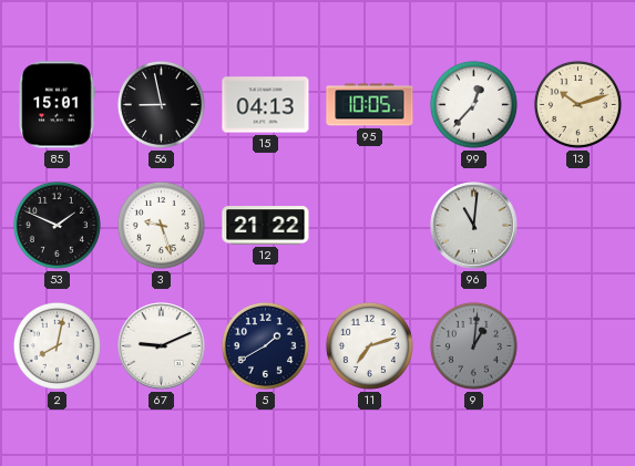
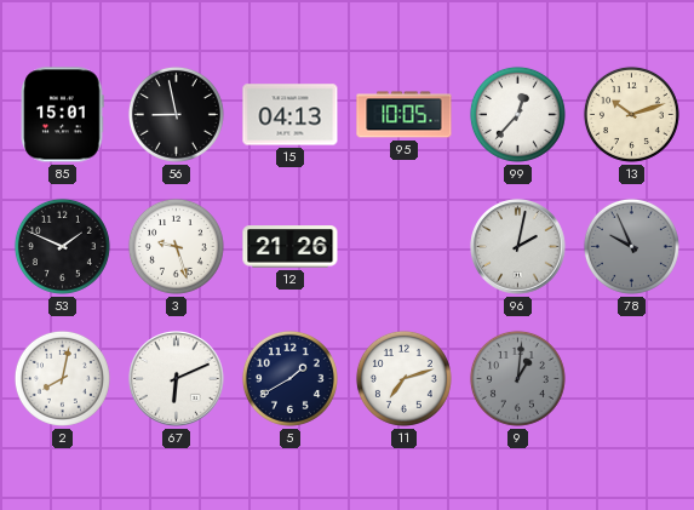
12: 21:22 -> 21:26 (291, 247)
96: 11:01 -> 2:02 (518, 247)
78: none -> 9:56 (631, 246)
67: 9:11 -> 6:11 (177, 379)
